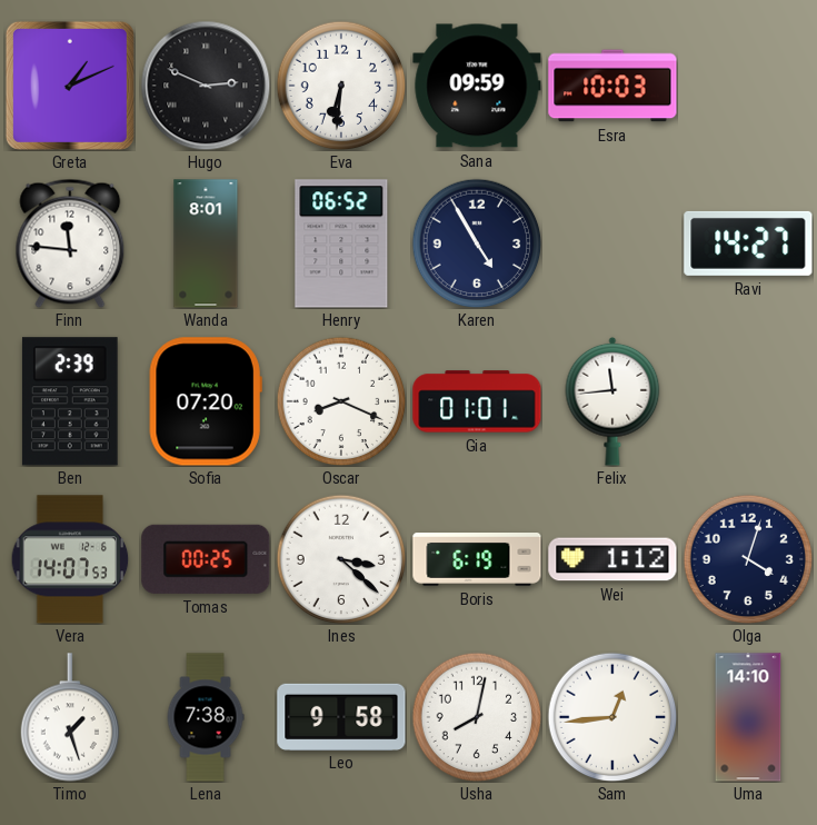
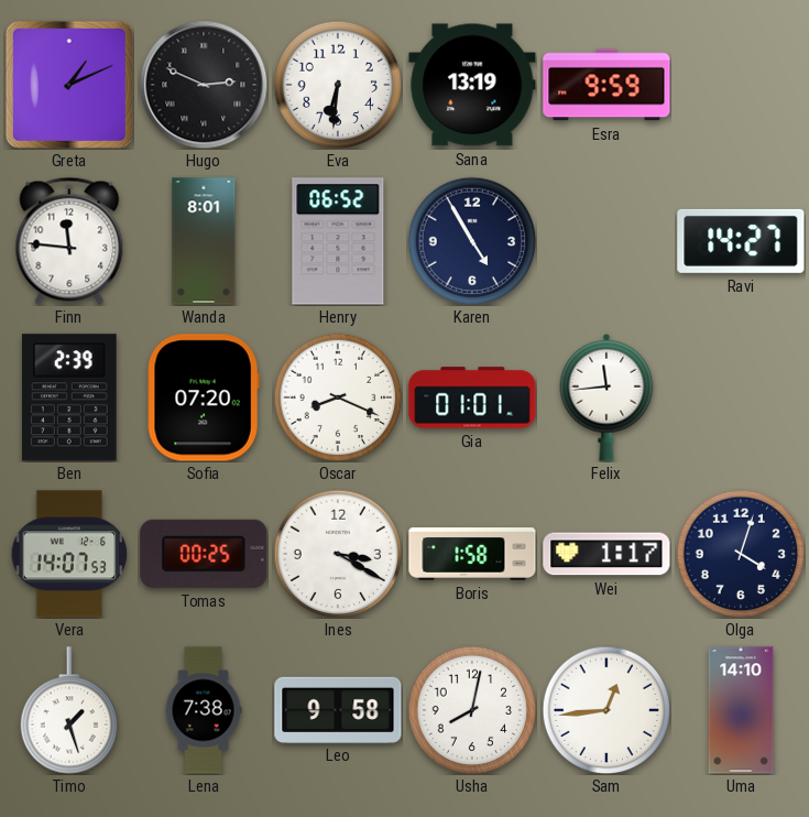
Sana: 09:59 -> 13:19 (472, 85)
Esra: 10:03 -> 9:59 (606, 85)
Ines: 3:22 -> 3:20 (338, 554)
Boris: 6:19 -> 1:58 (472, 555)
Wei: 1:12 -> 1:17 (606, 554)
